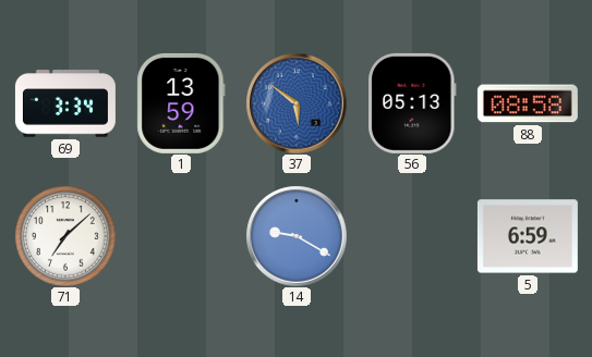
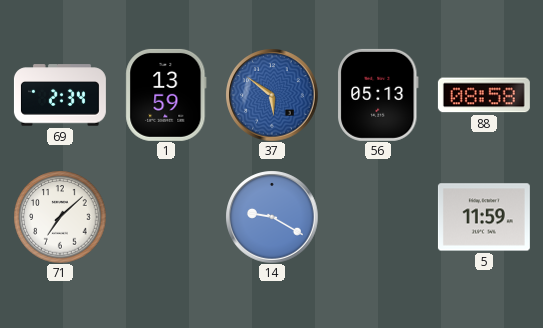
69: 3:34 -> 2:34 (60, 95)
5: 6:59 -> 11:59 (484, 217)
